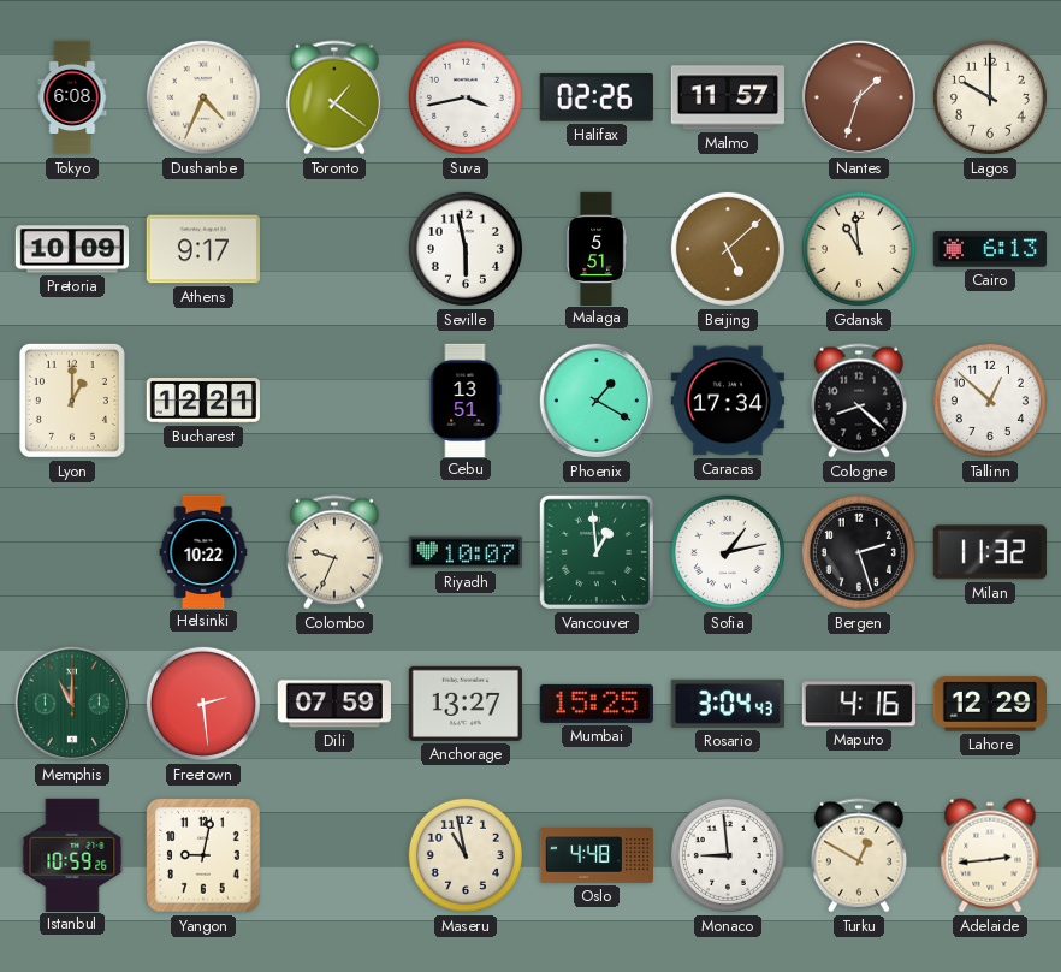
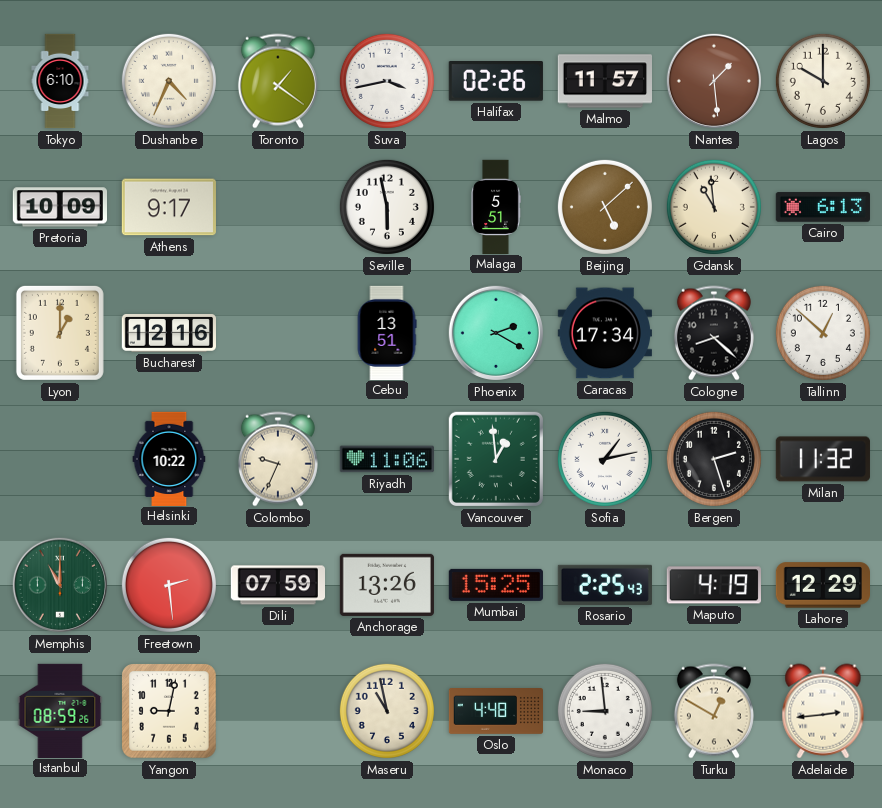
Tokyo: 6:08 -> 6:10 (60, 81)
Nantes: 1:33 -> 1:29 (714, 81)
Bucharest: 12:21 -> 12:16 (168, 334)
Phoenix: 1:20 -> 2:20 (496, 333)
Riyadh: 10:07 -> 11:06 (386, 459)
Anchorage: 13:27 -> 13:26 (386, 585)
Rosario: 3:04 -> 2:25 (605, 585)
Maputo: 4:16 -> 4:19 (714, 585)
Istanbul: 10:59 -> 08:59 (60, 710)
